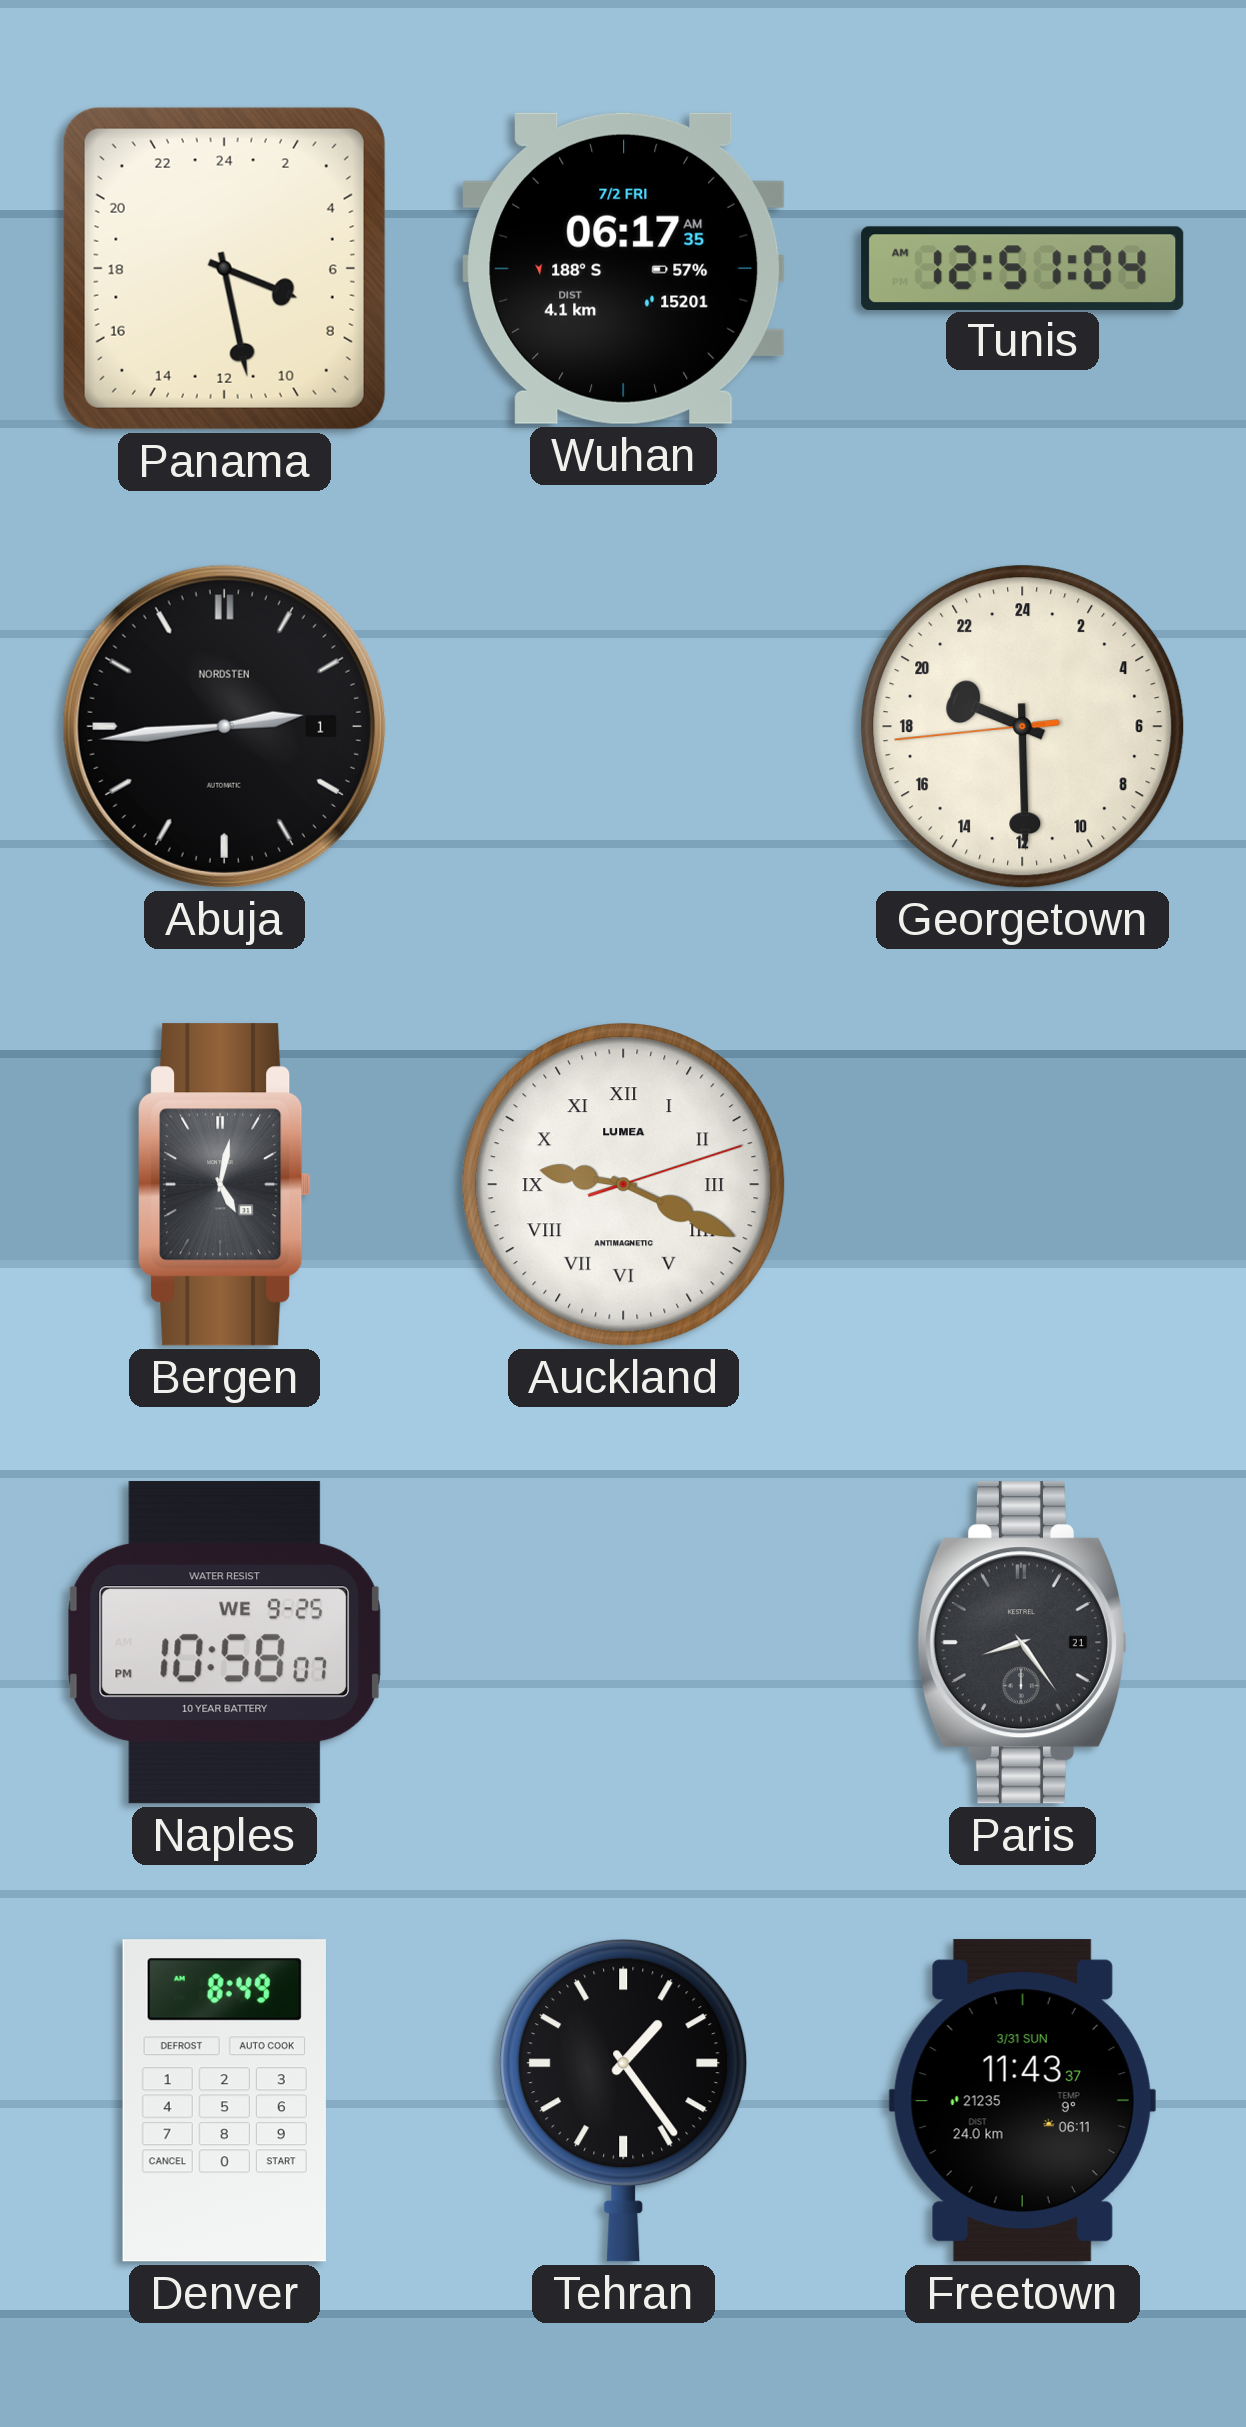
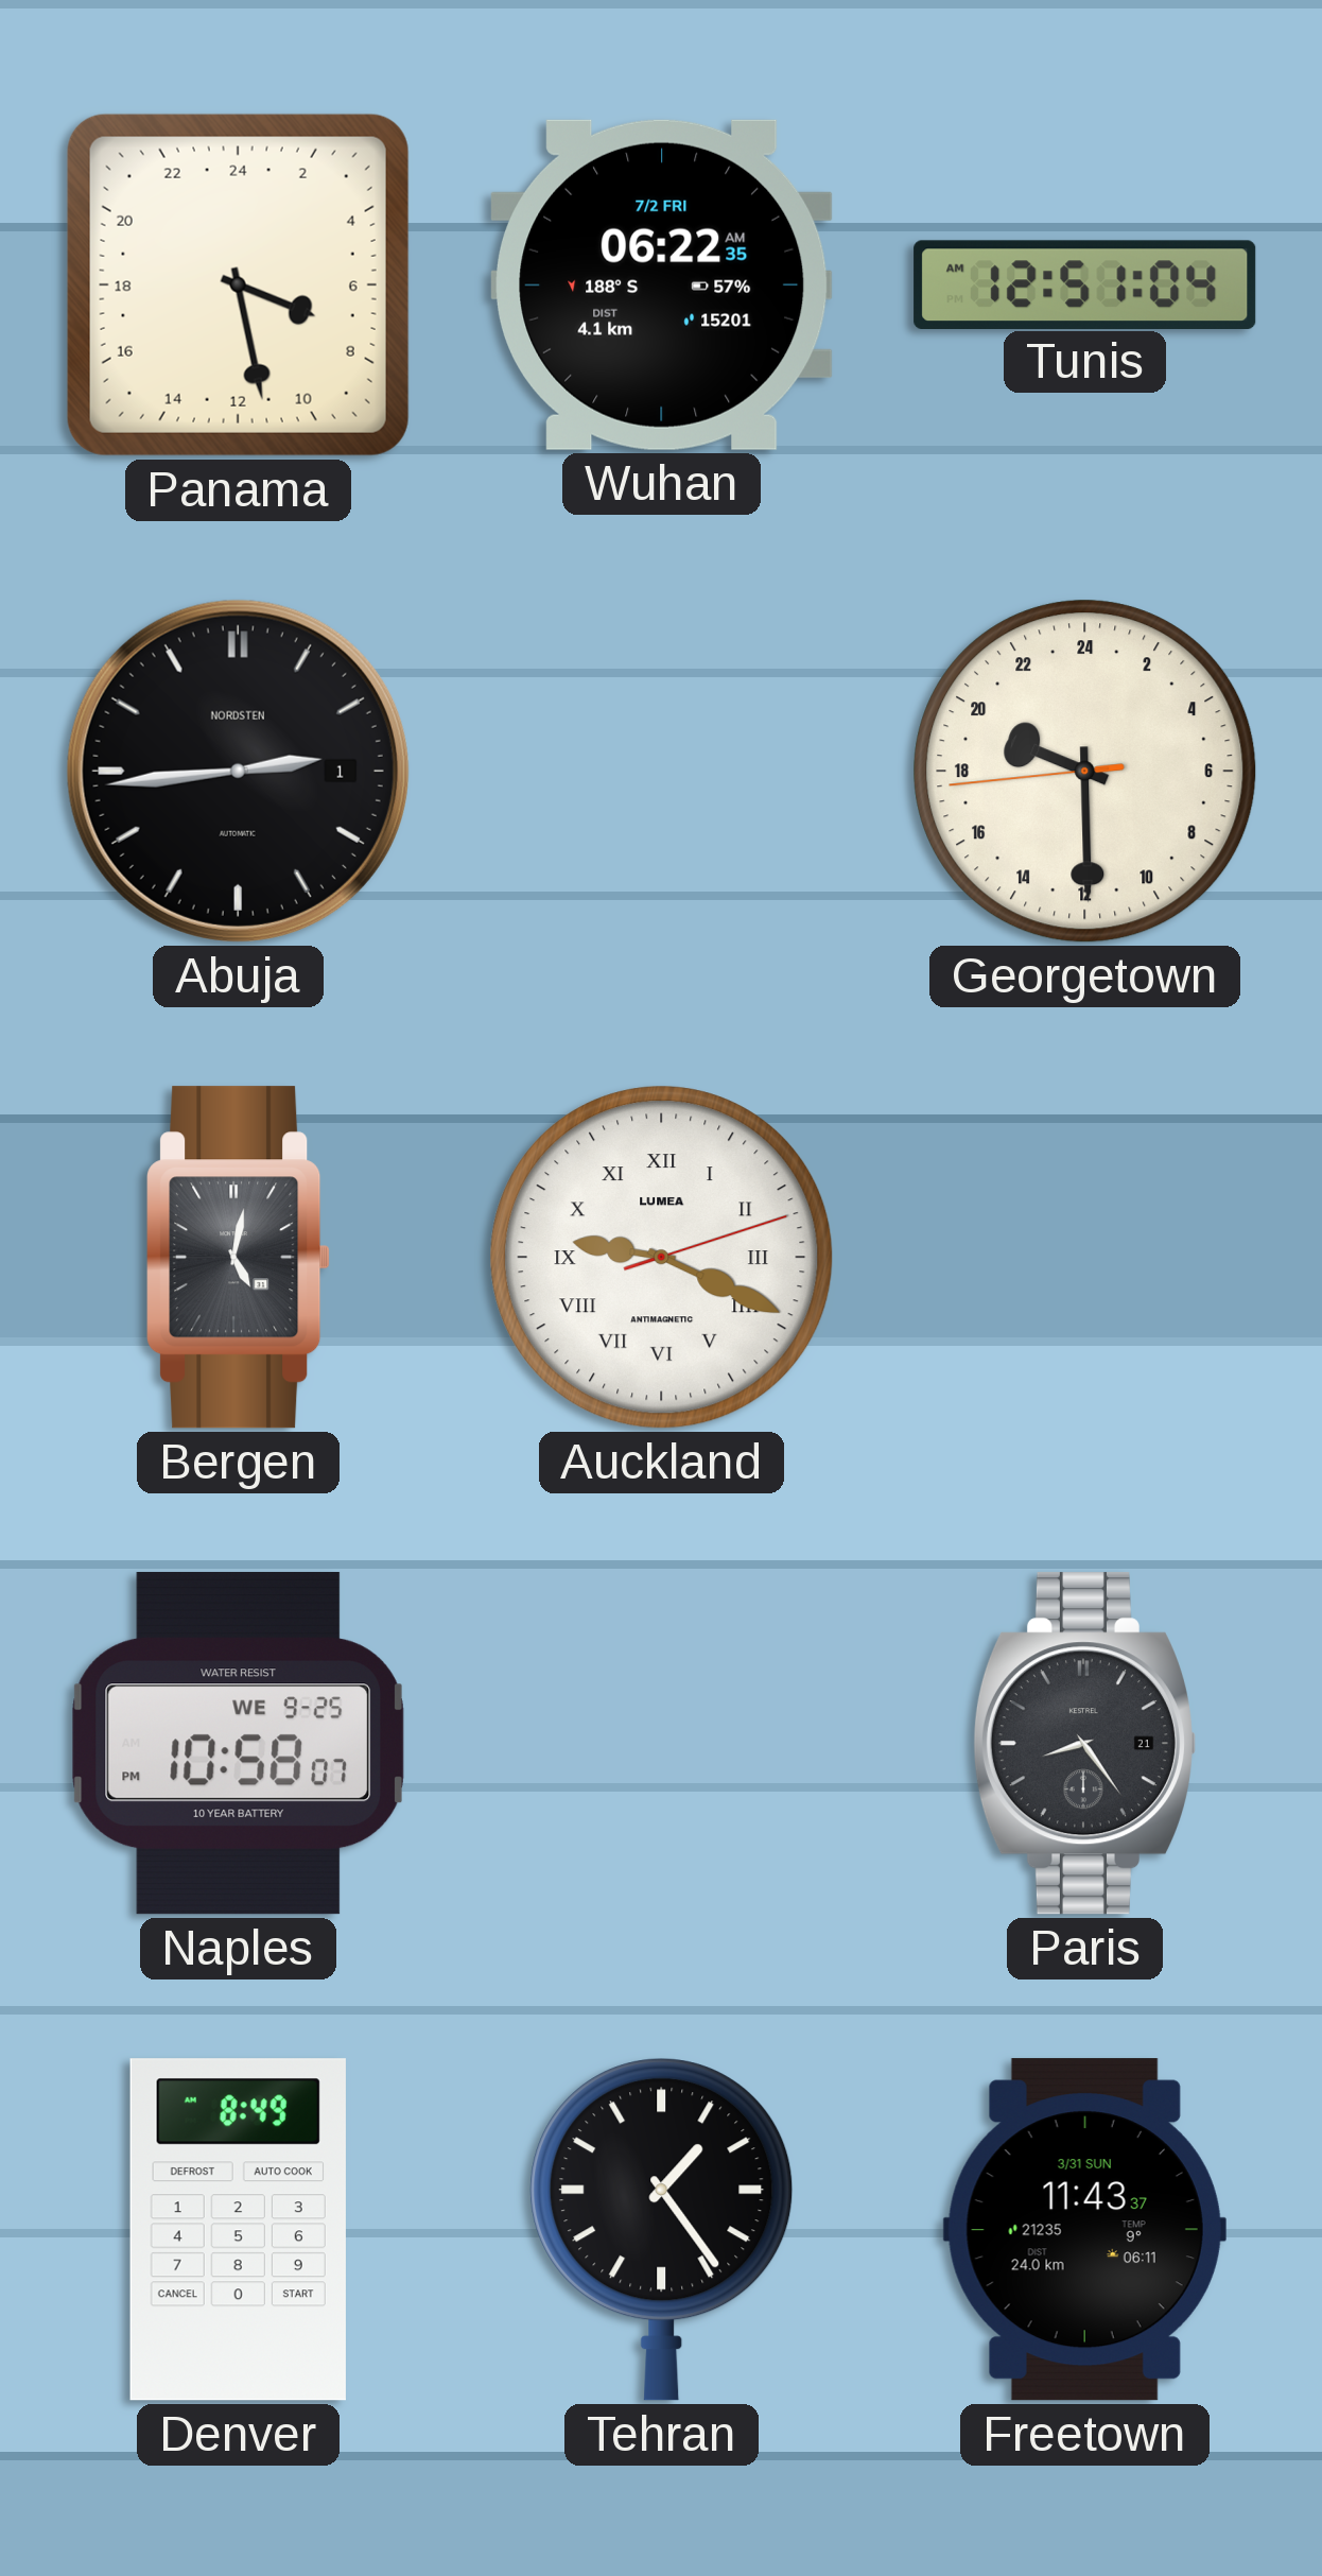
Wuhan: 06:17 -> 06:22 (662, 284)
